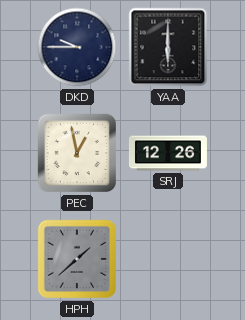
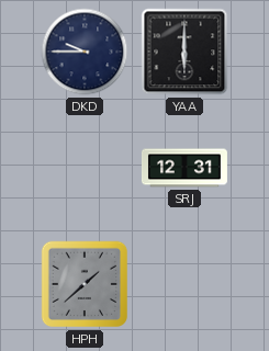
PEC: 12:58 -> none (77, 153)
SRJ: 12:26 -> 12:31 (184, 168)
